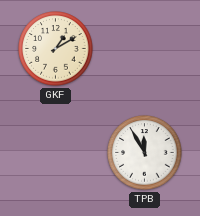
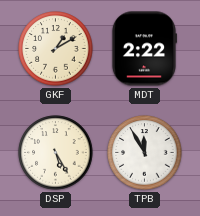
MDT: none -> 2:22 (144, 49)
DSP: none -> 5:25 (56, 153)
